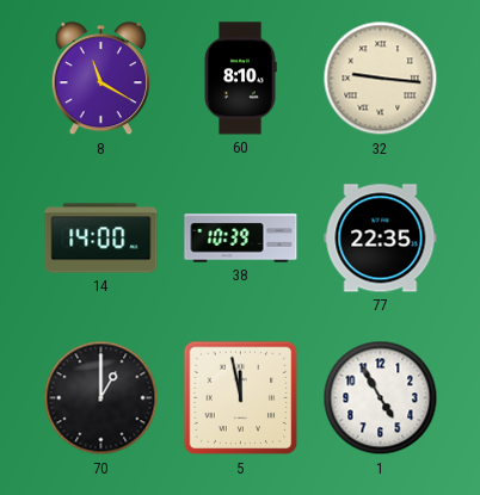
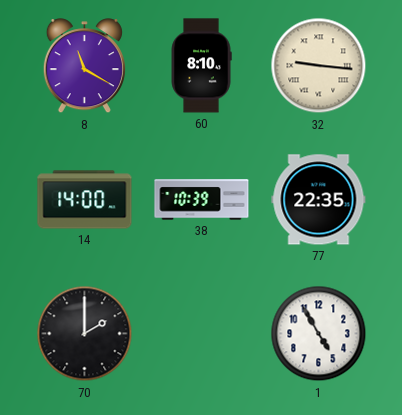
70: 1:00 -> 2:00 (85, 334)
5: 11:58 -> none (241, 398)
